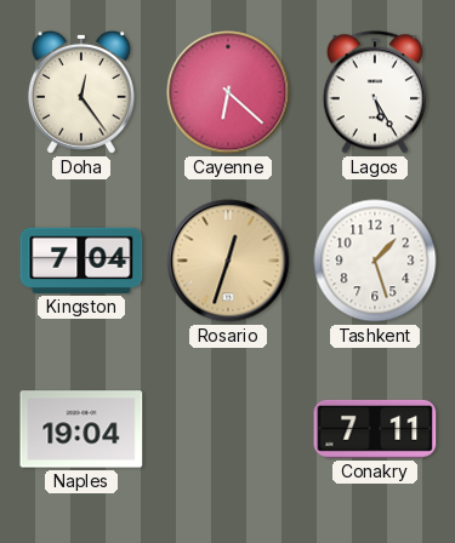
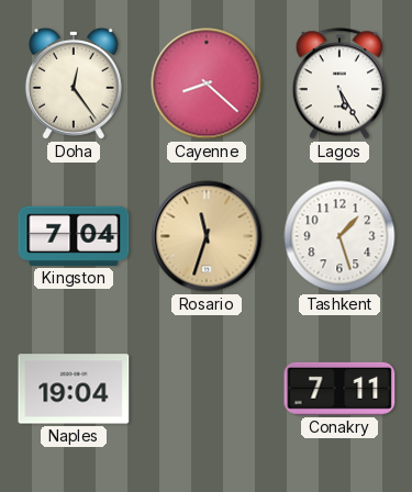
Cayenne: 6:22 -> 8:22 (207, 83)
Rosario: 12:33 -> 11:33 (207, 236)
